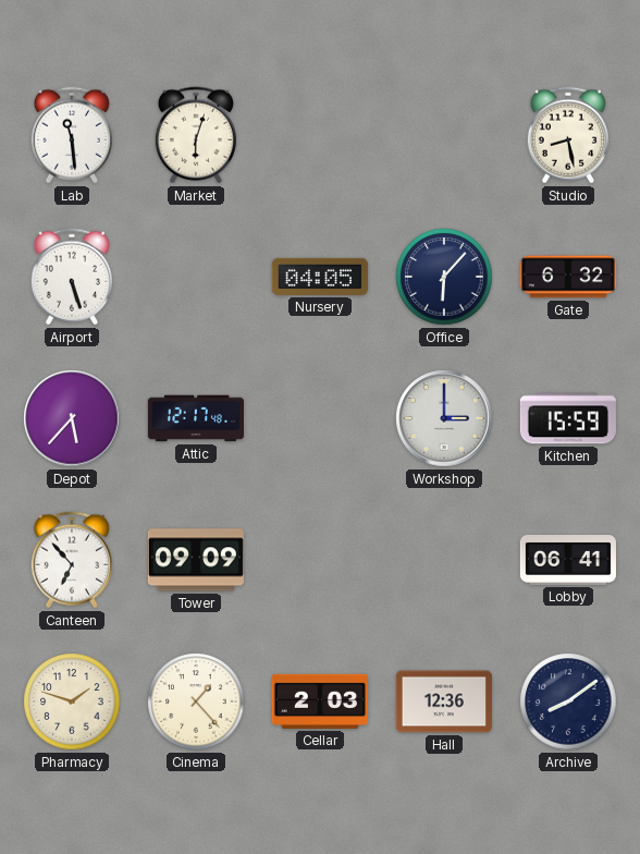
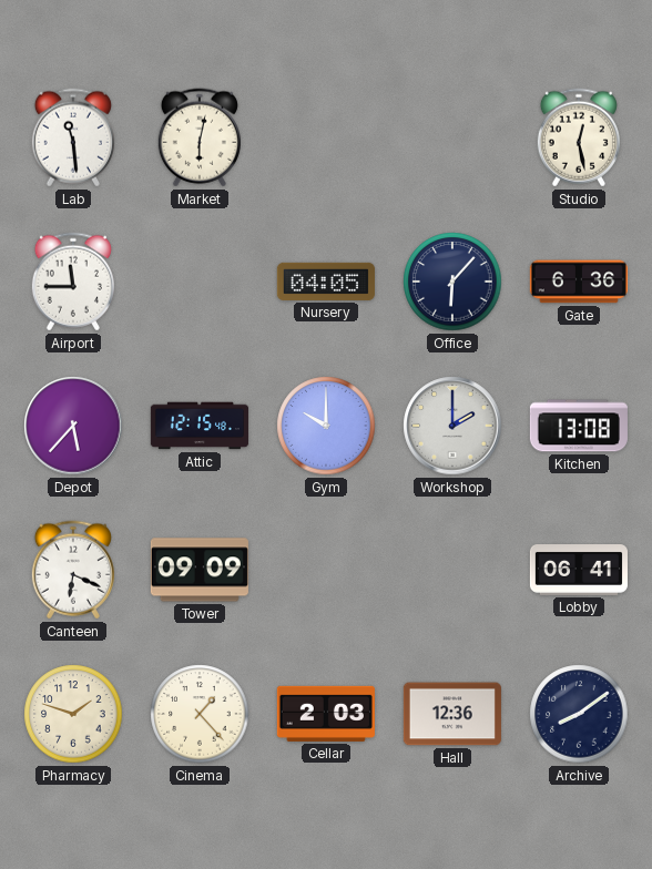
Market: 6:03 -> 6:02 (200, 137)
Studio: 8:28 -> 12:28 (579, 137)
Airport: 5:27 -> 11:45 (73, 282)
Gate: 6:32 -> 6:36 (579, 282)
Attic: 12:17 -> 12:15 (200, 426)
Gym: none -> 10:00 (326, 426)
Workshop: 3:00 -> 2:00 (452, 426)
Kitchen: 15:59 -> 13:08 (579, 426)
Canteen: 6:53 -> 6:19 (73, 570)
